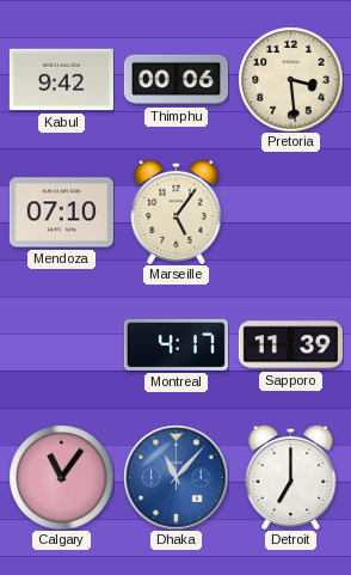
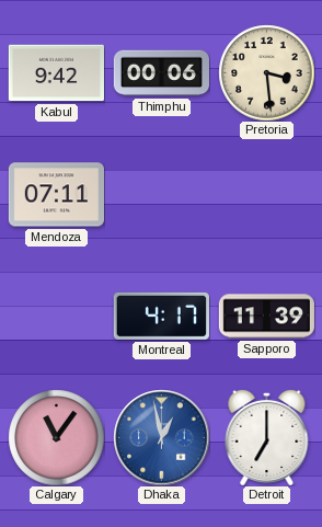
Mendoza: 07:10 -> 07:11 (56, 195)
Marseille: 5:06 -> none (177, 212)
Dhaka: 11:07 -> 12:58 (161, 437)
